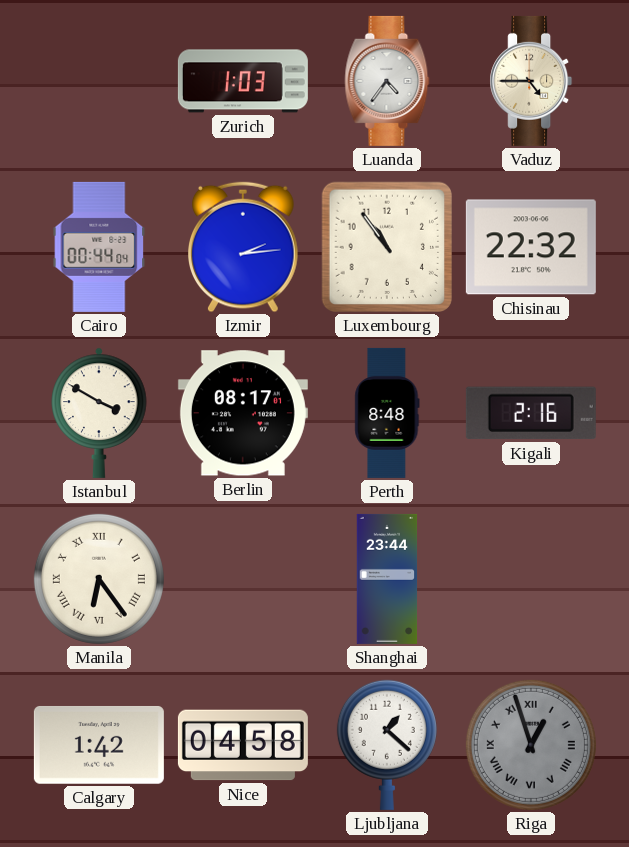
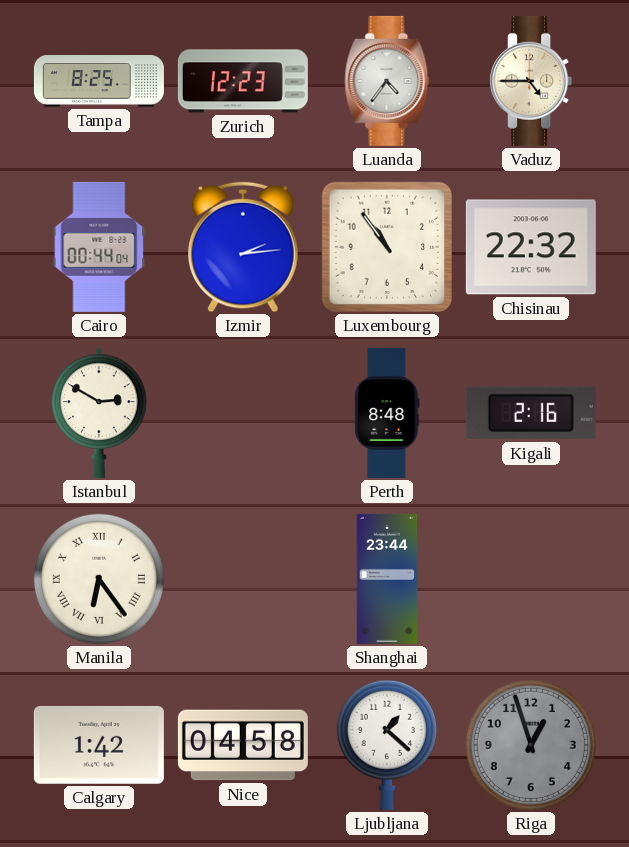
Tampa: none -> 8:25 (99, 82)
Zurich: 1:03 -> 12:23 (243, 81)
Istanbul: 3:50 -> 2:50 (99, 413)
Berlin: 08:17 -> none (243, 413)
Riga numerals: Roman -> Arabic (531, 745)
